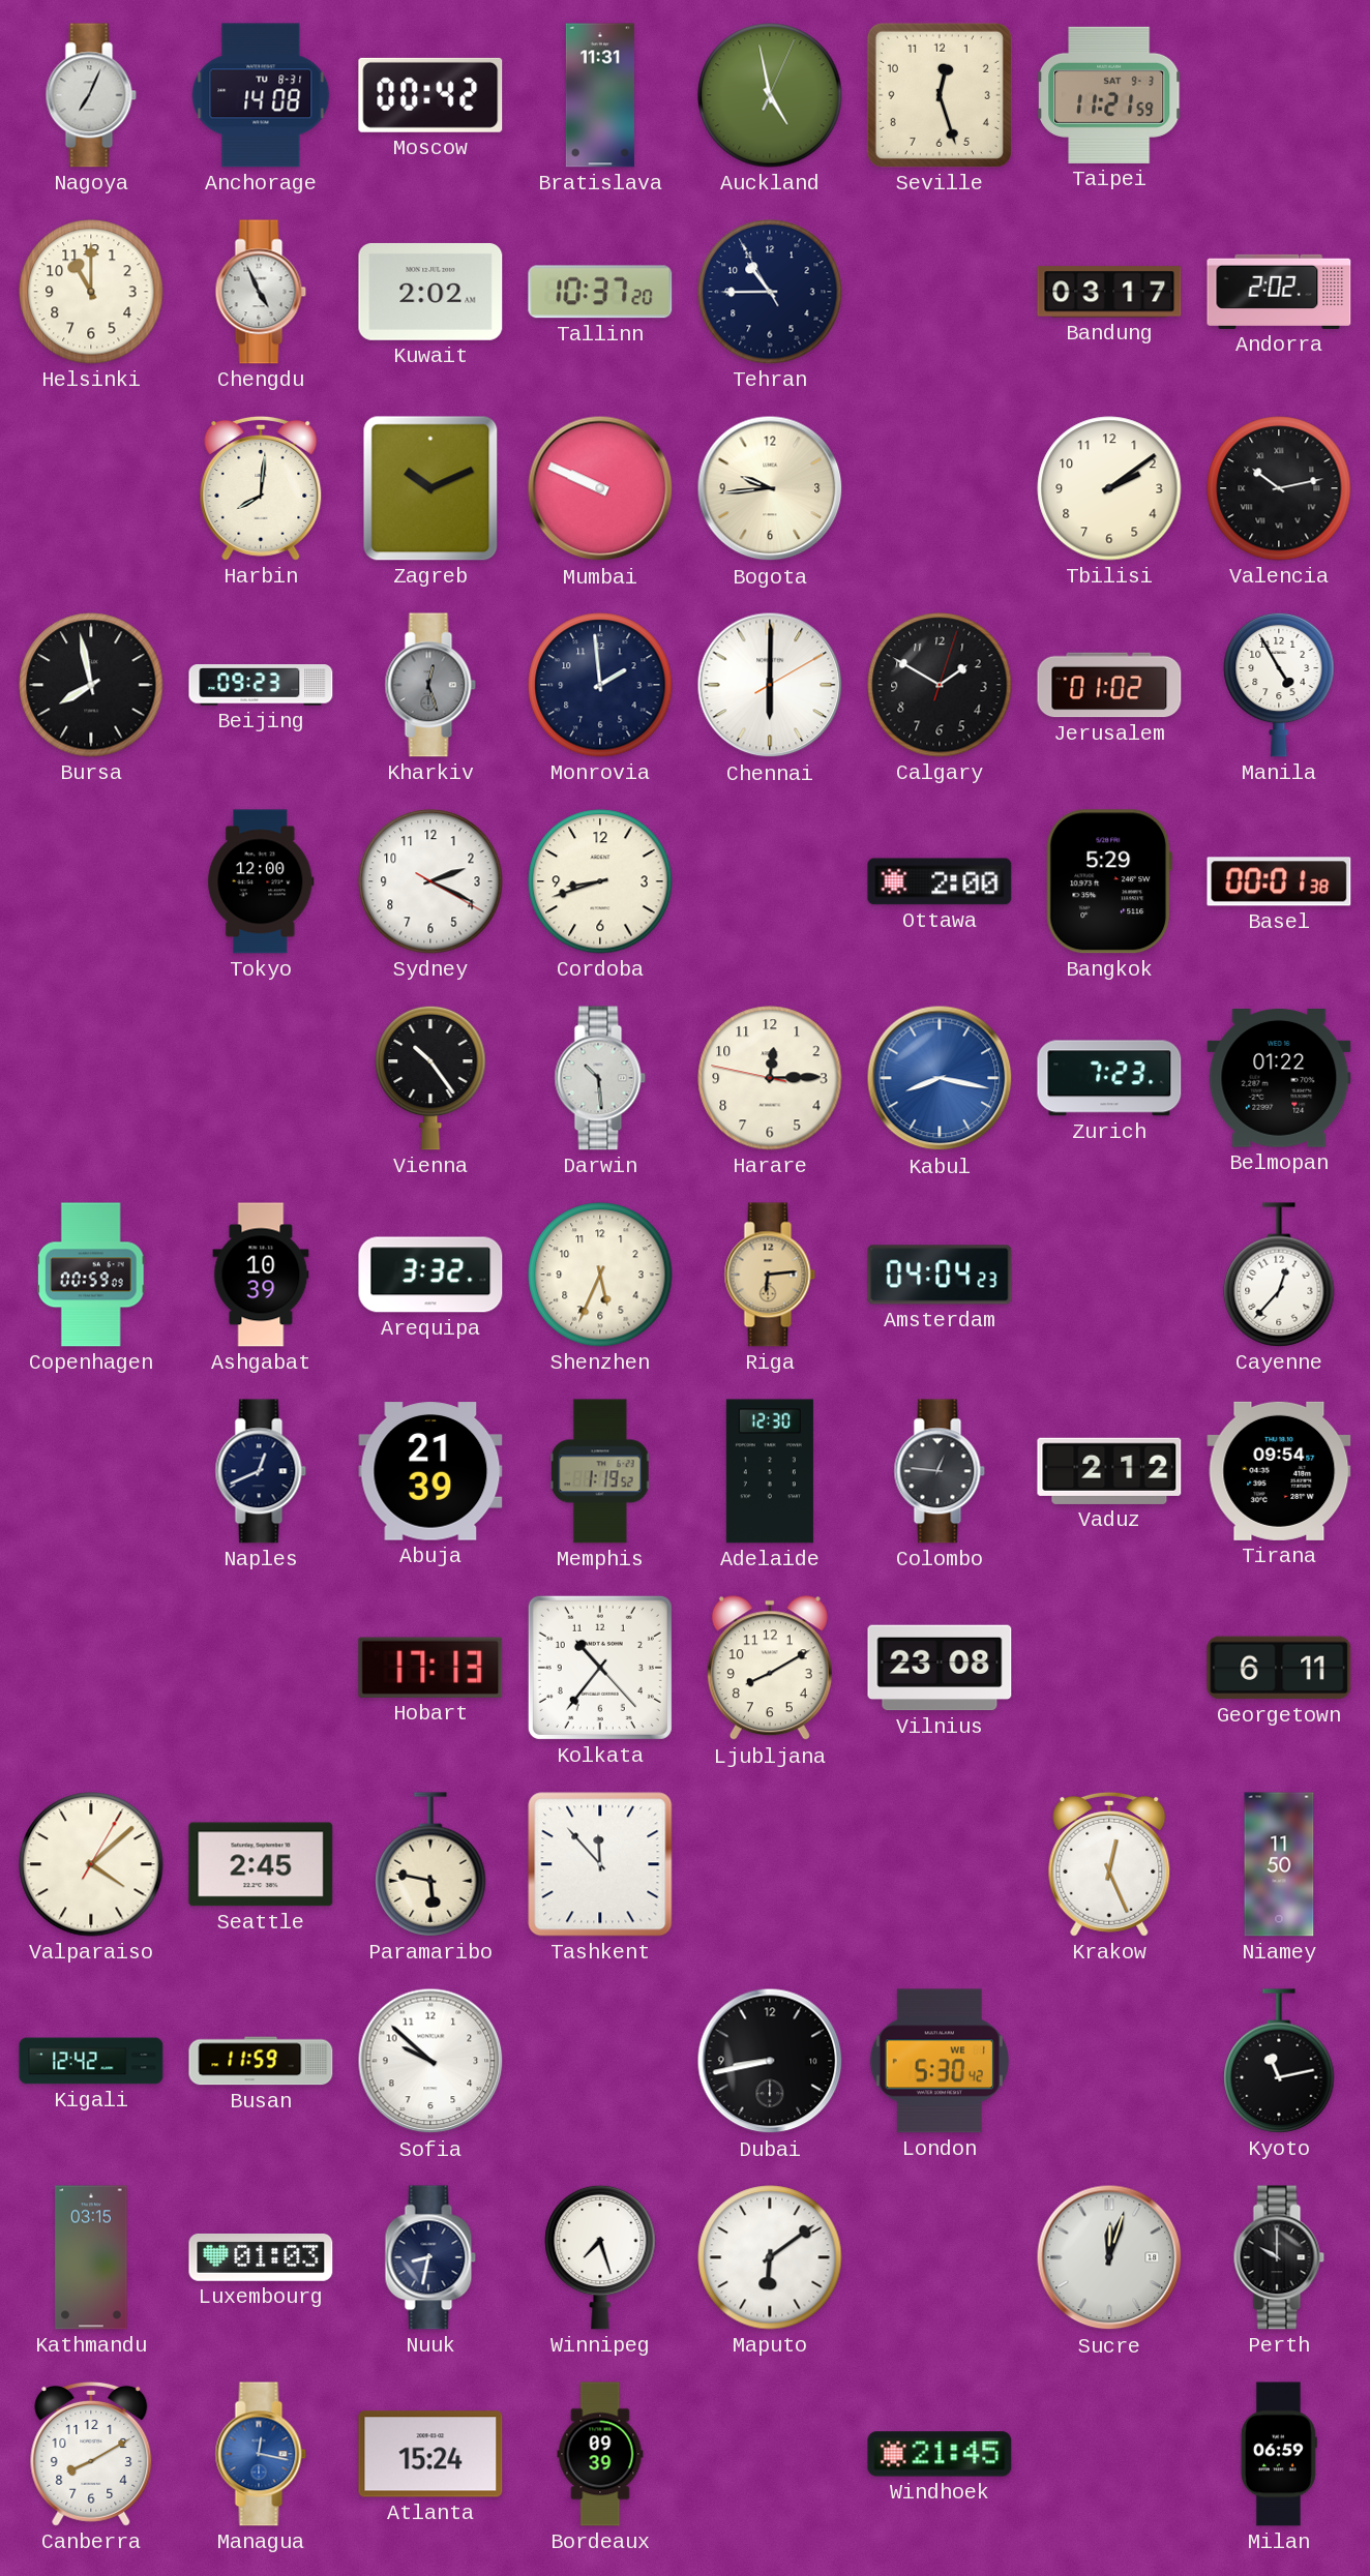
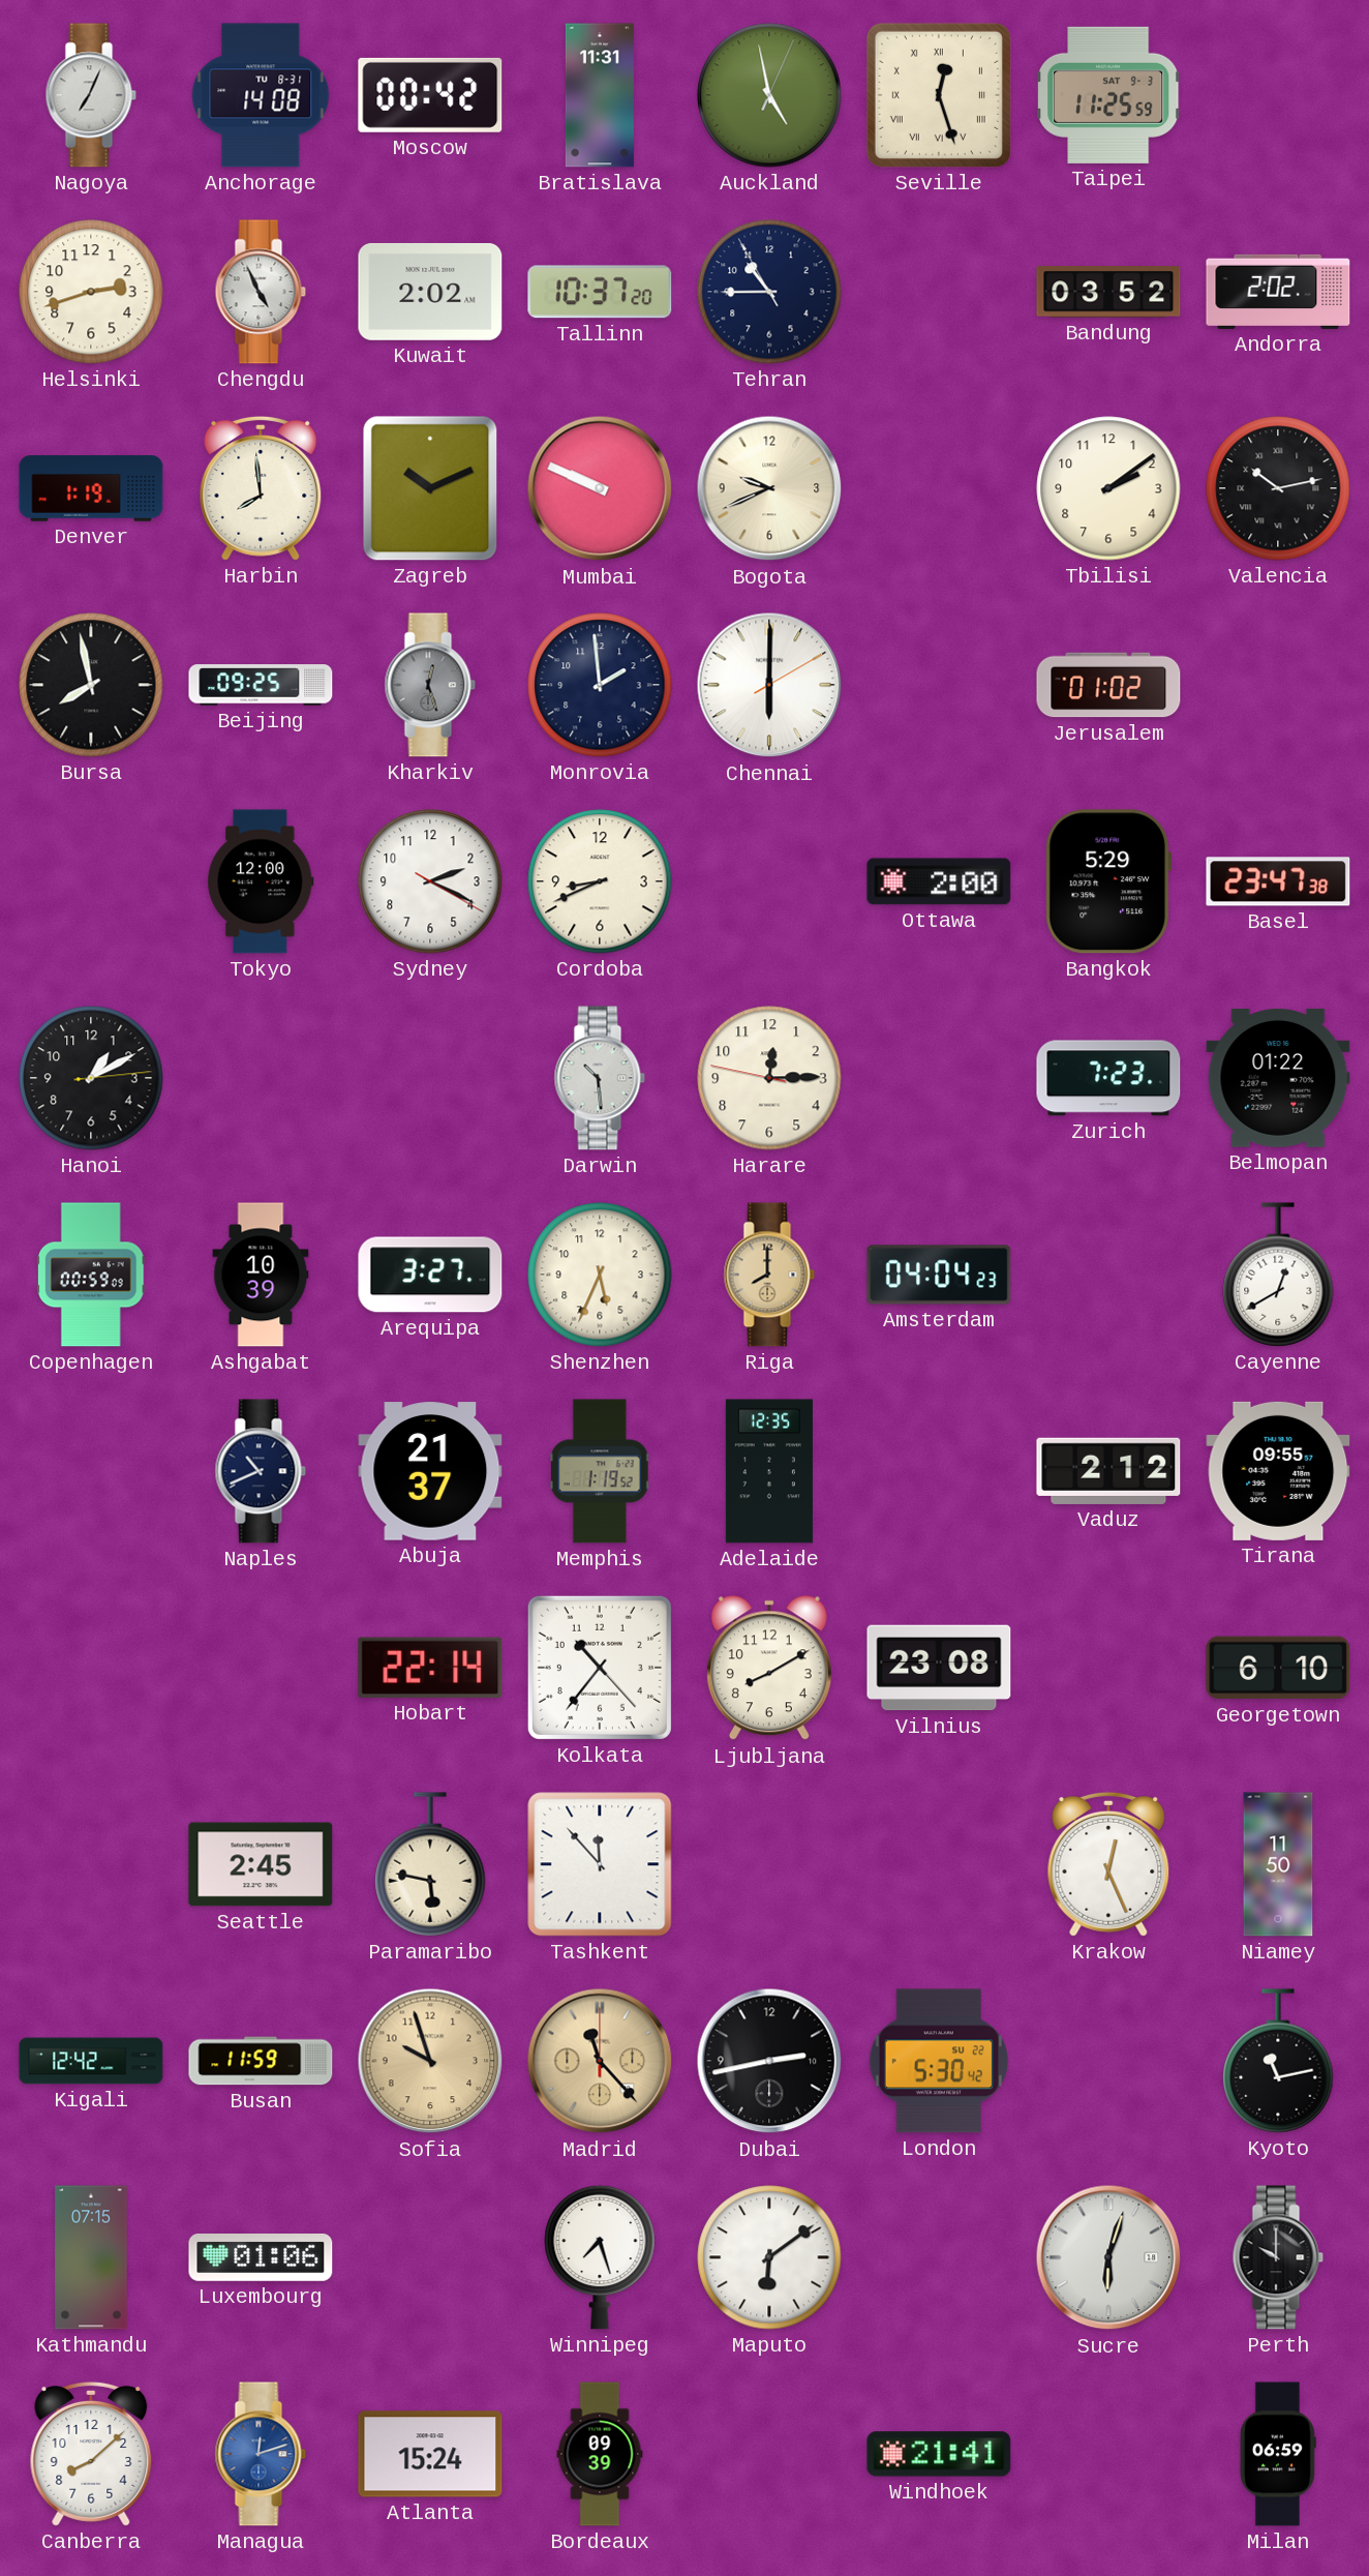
Seville numerals: Arabic -> Roman (939, 95)
Taipei: 11:21 -> 11:25 (1109, 95)
Helsinki: 11:00 -> 2:42 (91, 292)
Bandung: 03:17 -> 03:52 (1108, 292)
Denver: none -> 1:19 (91, 488)
Harbin: 8:01 -> 7:59 (261, 488)
Bogota: 9:44 -> 9:41 (769, 488)
Beijing: 09:23 -> 09:25 (261, 685)
Calgary: 1:50 -> none (940, 685)
Manila: 4:55 -> none (1279, 685)
Cordoba: 8:42 -> 8:41 (600, 881)
Basel: 00:01 -> 23:47 (1278, 881)
Hanoi: none -> 1:10 (91, 1078)
Vienna: 10:24 -> none (430, 1078)
Kabul: 8:17 -> none (940, 1078)
Arequipa: 3:32 -> 3:27 (430, 1275)
Riga: 6:14 -> 8:00 (769, 1275)
Cayenne: 12:37 -> 12:40 (1278, 1275)
Naples: 12:41 -> 10:41 (261, 1471)
Abuja: 21:39 -> 21:37 (430, 1471)
Adelaide: 12:30 -> 12:35 (769, 1471)
Colombo: 12:46 -> none (940, 1471)
Tirana: 09:54 -> 09:55 (1278, 1471)
Hobart: 17:13 -> 22:14 (430, 1668)
Georgetown: 6:11 -> 6:10 (1278, 1668)
Valparaiso: 4:08 -> none (91, 1864)
Sofia: 9:52 -> 9:57 (430, 2061)
Sofia dial: white -> champagne (430, 2061)
Madrid: none -> 11:23 (600, 2061)
Dubai: 8:43 -> 2:43 (769, 2061)
London date: WE 1 -> SU 22 (939, 2061)
Kathmandu: 03:15 -> 07:15 (91, 2257)
Luxembourg: 01:03 -> 01:06 (261, 2257)
Nuuk: 8:32 -> none (430, 2257)
Sucre: 12:03 -> 6:03 (1108, 2257)
Canberra: 8:10 -> 8:08 (91, 2454)
Managua: 12:17 -> 12:12 (261, 2454)
Windhoek: 21:45 -> 21:41 (939, 2454)
